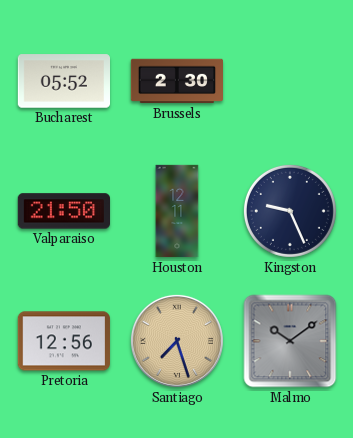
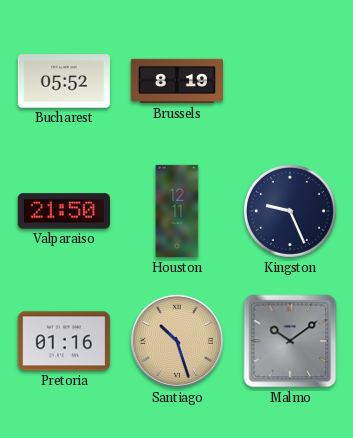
Brussels: 2:30 -> 8:19 (176, 81)
Pretoria: 12:56 -> 01:16 (64, 341)
Santiago: 7:27 -> 10:27 (177, 341)
